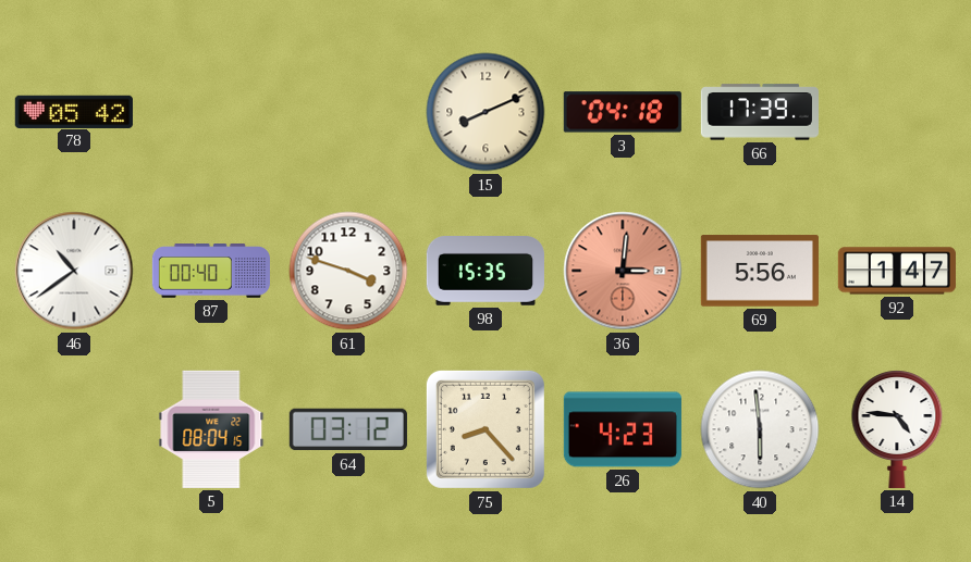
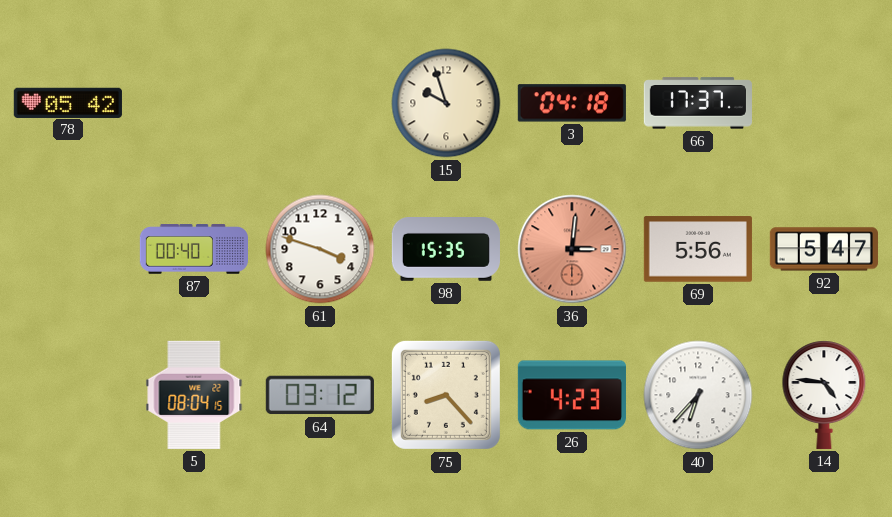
15: 8:11 -> 9:57 (446, 103)
66: 17:39 -> 17:37 (698, 103)
46: 10:39 -> none (74, 271)
92: 1:47 -> 5:47 (824, 249)
40: 5:59 -> 6:37 (698, 395)
